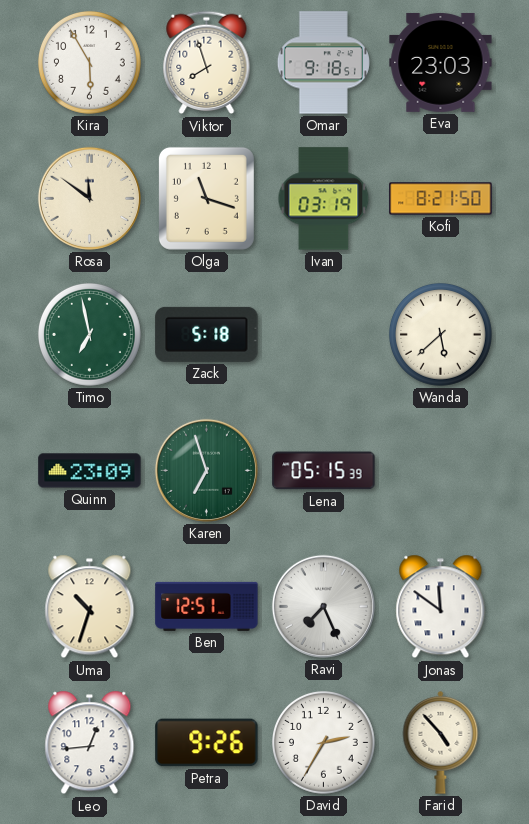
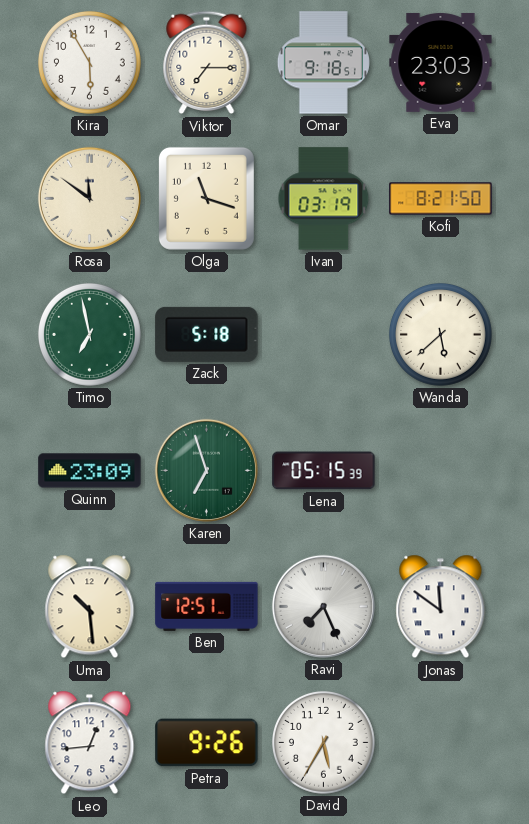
Viktor: 7:57 -> 7:15 (207, 63)
Uma: 10:33 -> 10:29 (90, 607)
David: 2:35 -> 5:35 (323, 742)
Farid: 4:53 -> none (441, 742)
